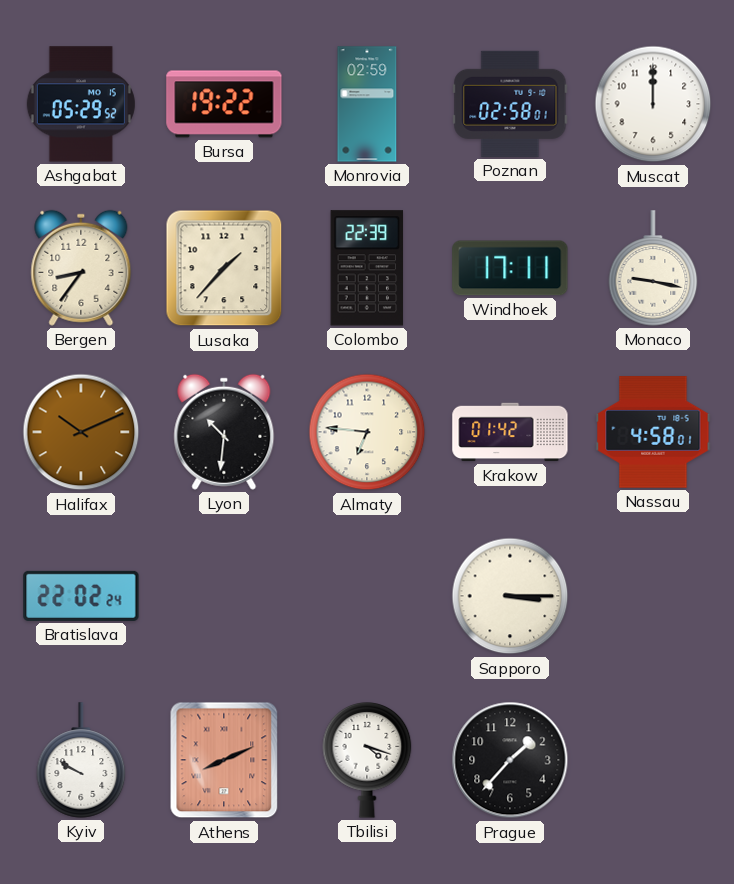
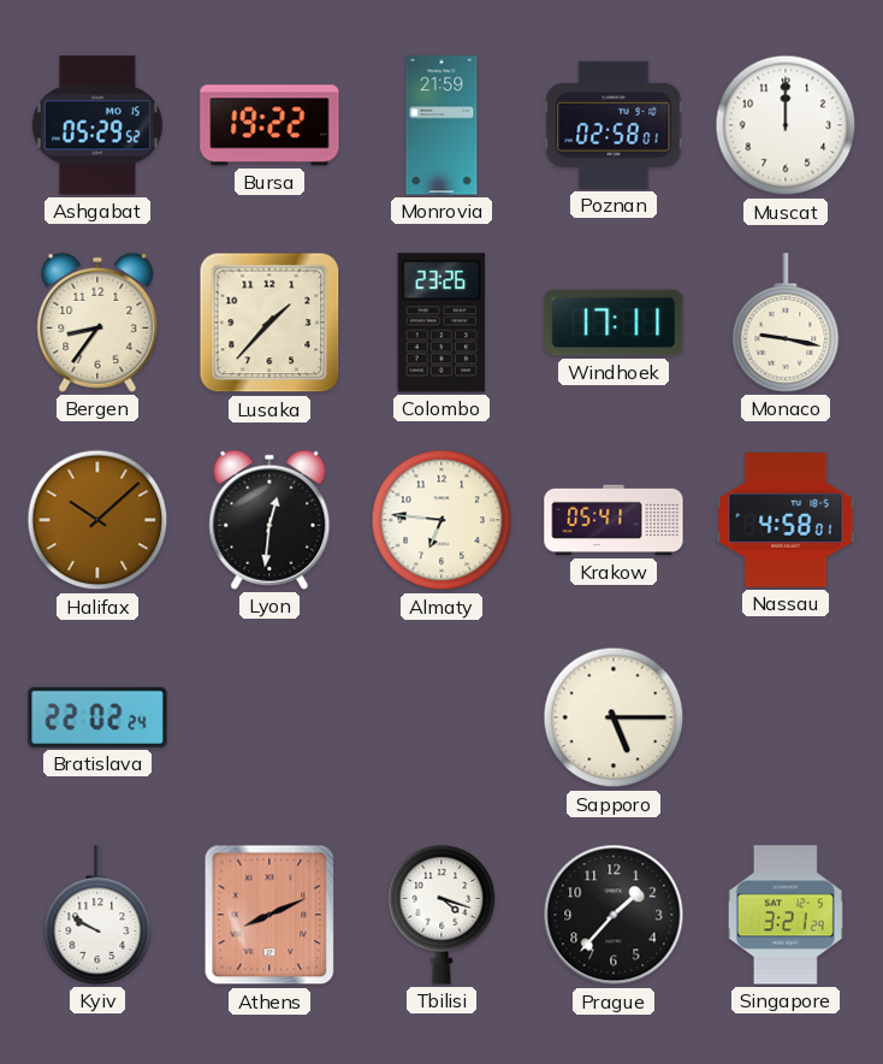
Monrovia: 02:59 -> 21:59 (441, 125)
Colombo: 22:39 -> 23:26 (441, 323)
Halifax: 10:11 -> 10:08 (97, 520)
Lyon: 10:31 -> 12:31 (269, 520)
Krakow: 01:42 -> 05:41 (614, 520)
Sapporo: 3:15 -> 5:15 (614, 717)
Singapore: none -> 3:21 (786, 915)
